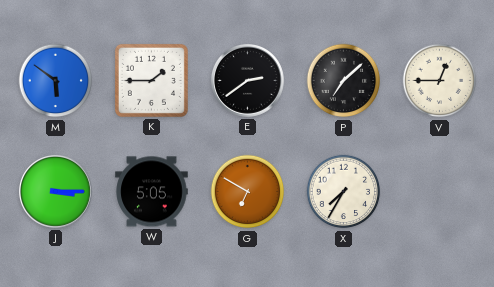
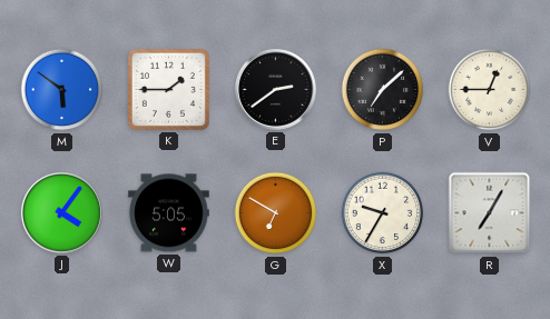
J: 3:15 -> 4:06 (61, 212)
X: 7:35 -> 9:35 (383, 213)
R: none -> 7:05 (490, 213)
